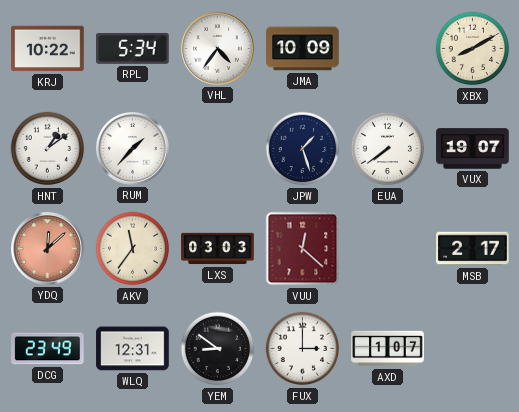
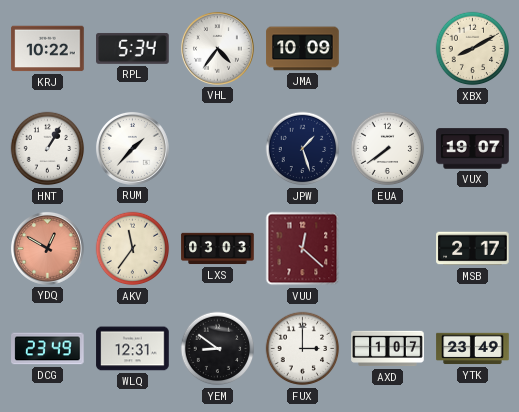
HNT: 1:09 -> 1:05 (48, 149)
YDQ: 12:08 -> 12:50 (48, 249)
YTK: none -> 23:49 (473, 349)
